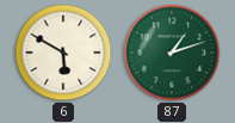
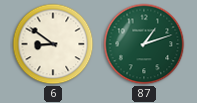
6: 5:50 -> 8:51 (53, 44)
